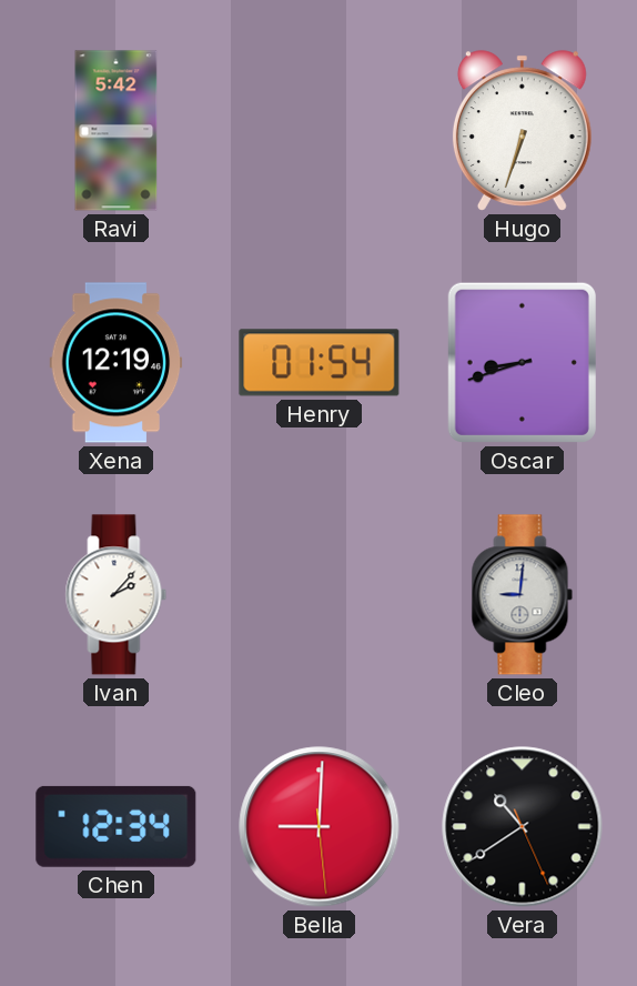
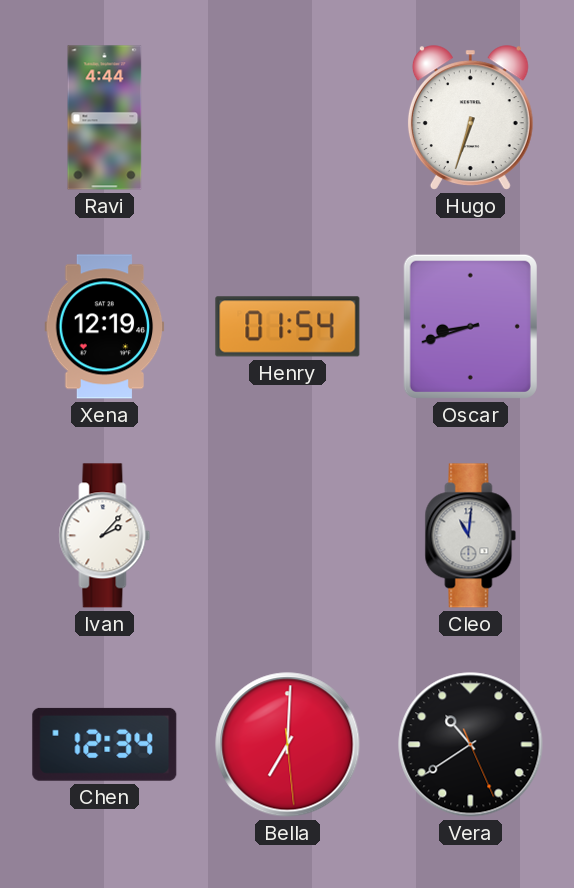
Ravi: 5:42 -> 4:44 (105, 118)
Cleo: 9:01 -> 11:01 (471, 536)
Bella: 9:00 -> 7:00 (288, 745)
